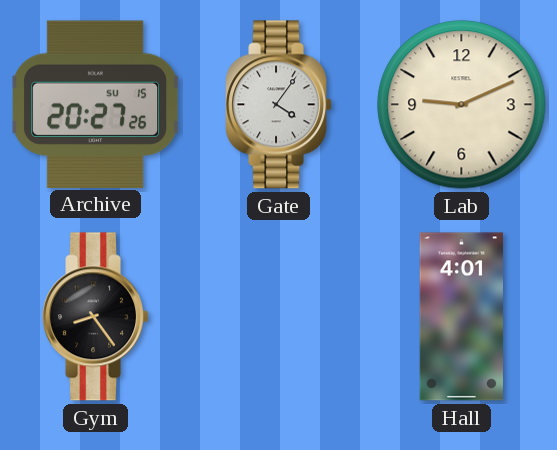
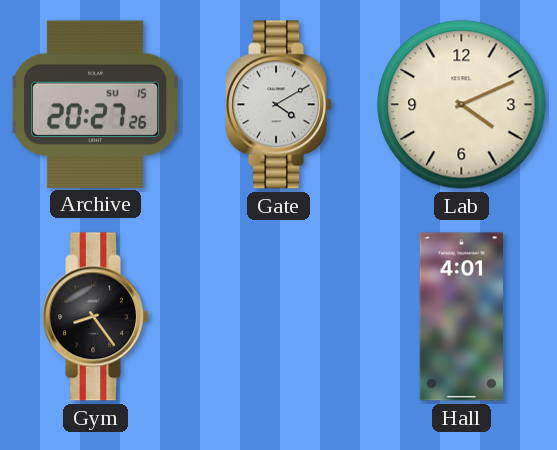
Gate: 4:06 -> 4:10 (278, 105)
Lab: 9:11 -> 4:11 (462, 105)
